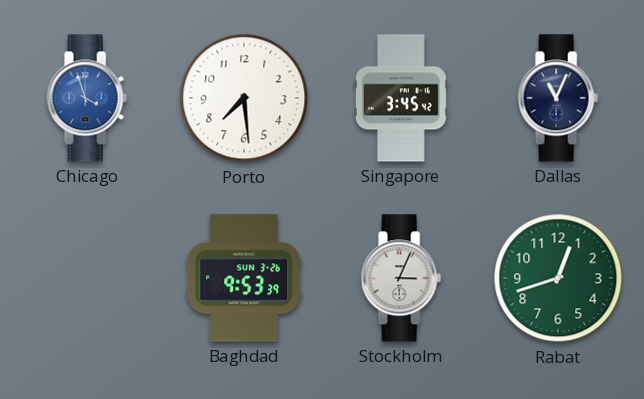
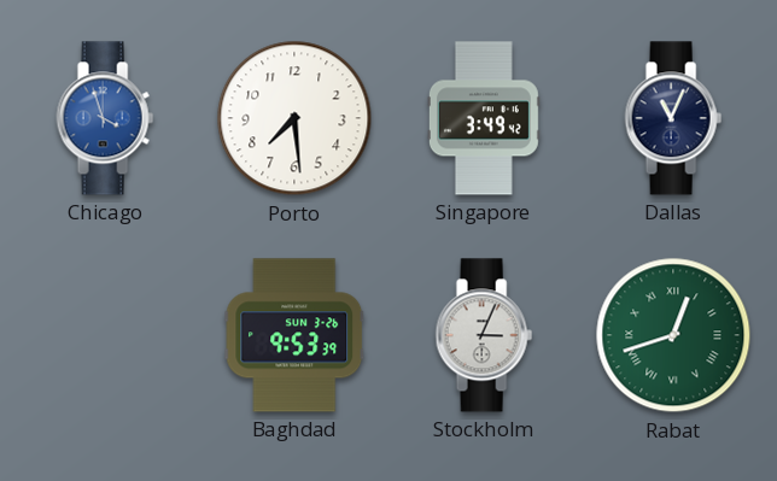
Singapore: 3:45 -> 3:49 (484, 118)
Rabat numerals: Arabic -> Roman (673, 335)
